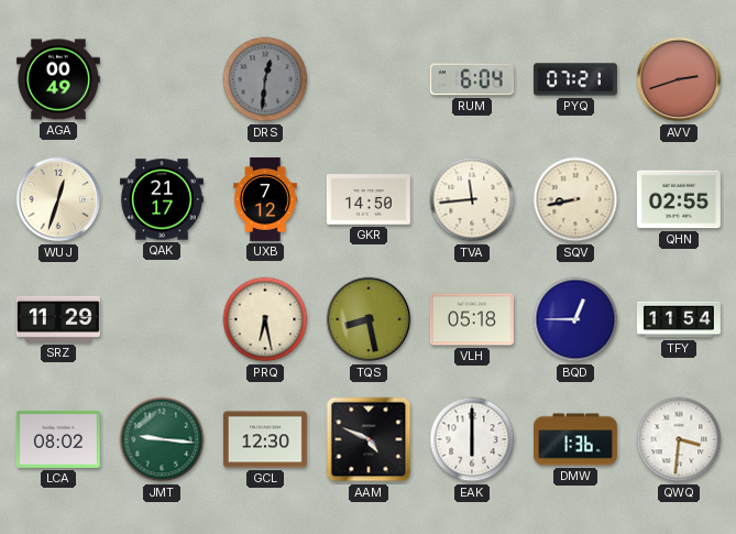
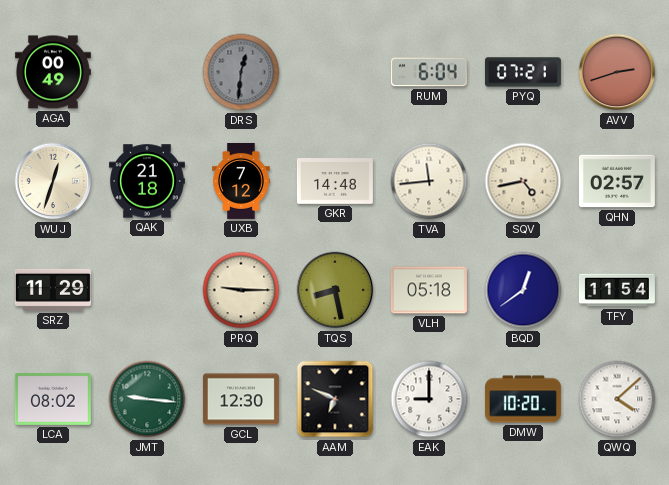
QAK: 21:17 -> 21:18 (147, 181)
GKR: 14:50 -> 14:48 (335, 181)
SQV: 8:43 -> 4:43 (523, 181)
QHN: 02:55 -> 02:57 (617, 181)
PRQ: 6:28 -> 9:15 (241, 290)
BQD: 12:45 -> 12:39 (523, 290)
AAM: 4:49 -> 6:49 (335, 399)
EAK: 6:00 -> 9:00 (429, 399)
DMW: 1:36 -> 10:20 (523, 399)
QWQ: 3:31 -> 4:08 (617, 399)
